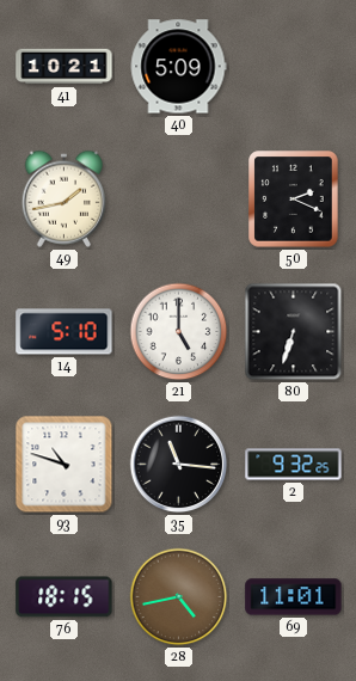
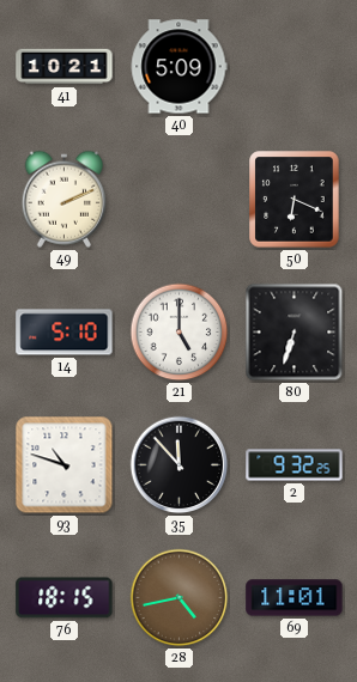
49: 1:43 -> 2:11 (65, 199)
50: 2:19 -> 6:19 (295, 200)
35: 11:16 -> 11:53 (180, 465)
